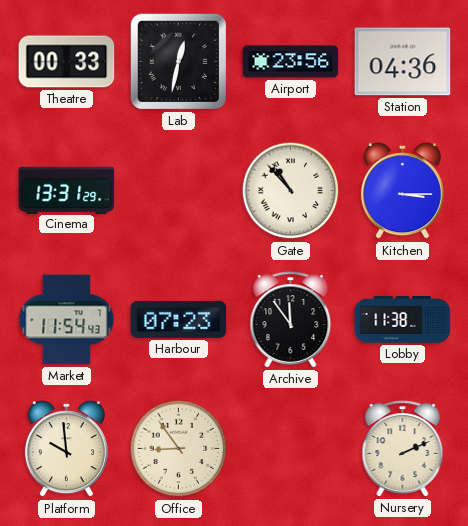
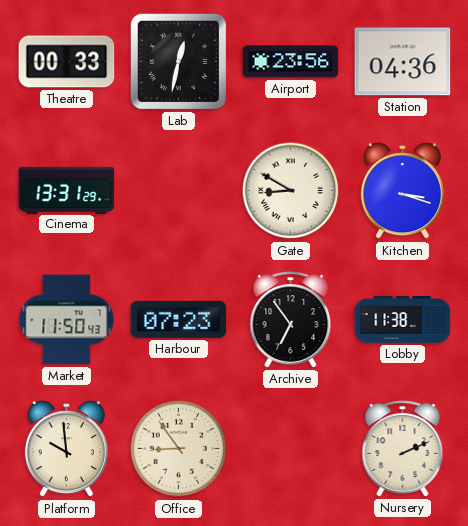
Gate: 10:53 -> 8:50 (291, 191)
Kitchen: 3:15 -> 3:18 (402, 191)
Market: 11:54 -> 11:50 (67, 320)
Archive: 11:54 -> 6:54 (291, 320)
